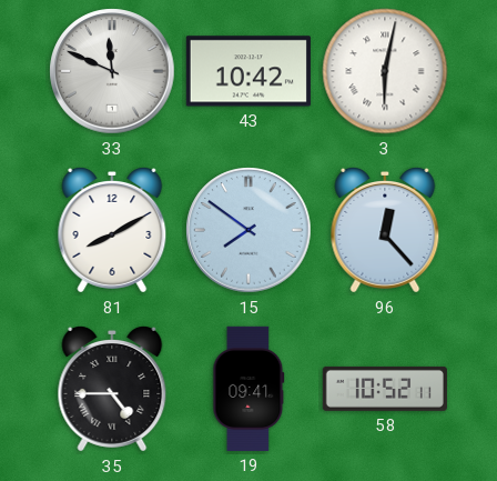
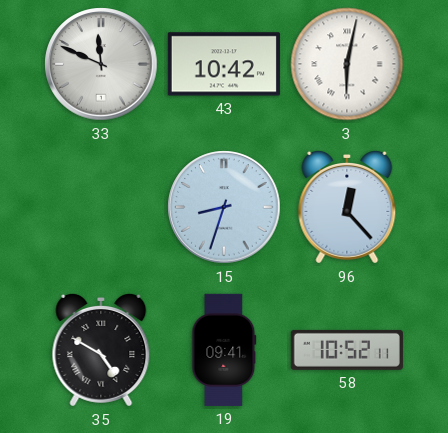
81: 8:10 -> none (112, 230)
15: 7:51 -> 8:33 (224, 207)
35: 4:45 -> 4:50 (101, 350)
